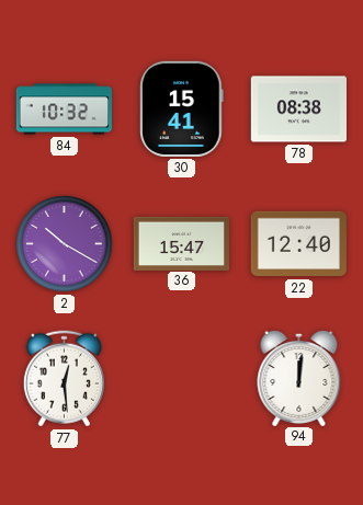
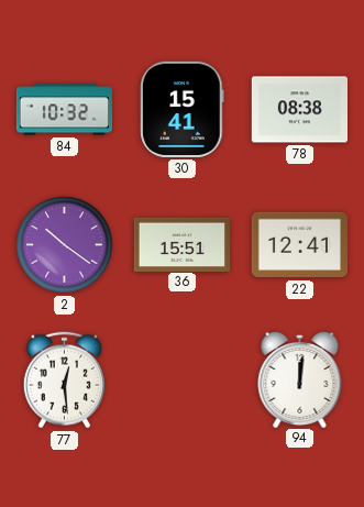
2: 10:20 -> 10:21 (65, 245)
36: 15:47 -> 15:51 (181, 244)
22: 12:40 -> 12:41 (299, 245)
